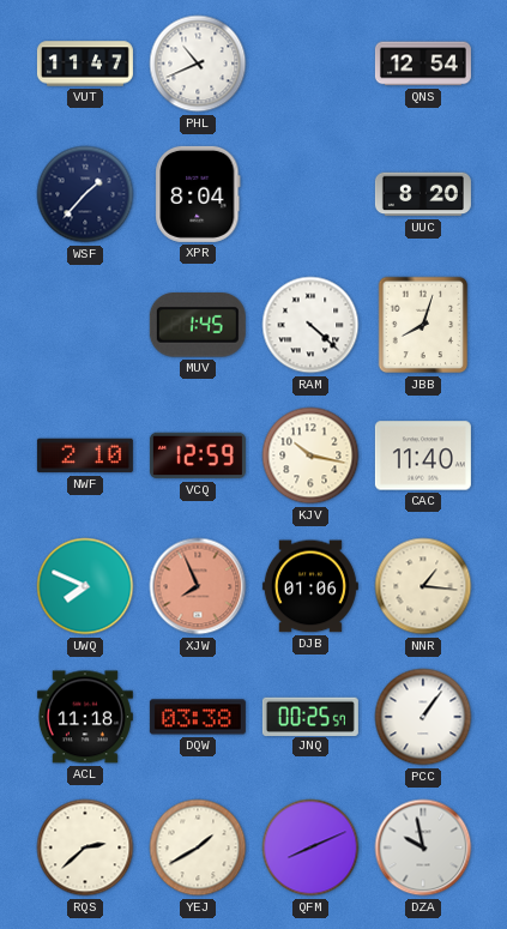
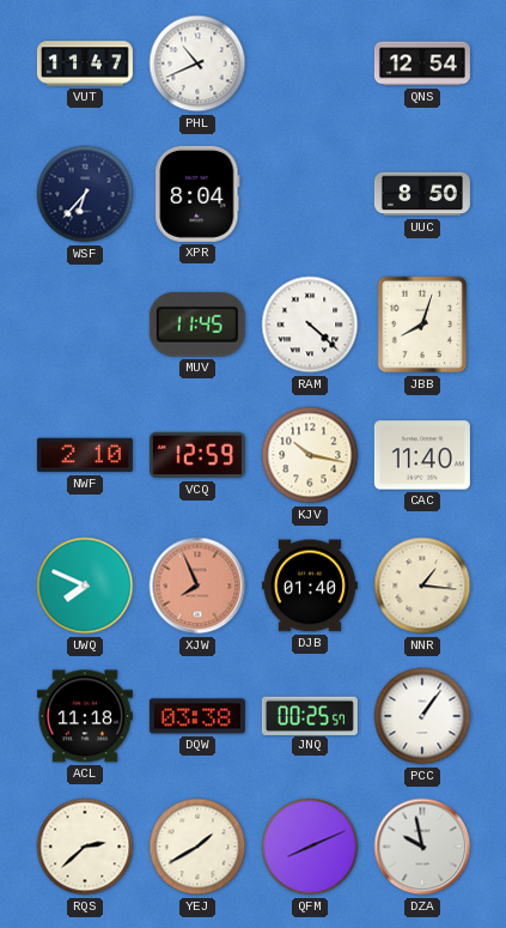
WSF: 1:37 -> 6:37 (85, 194)
UUC: 8:20 -> 8:50 (422, 194)
MUV: 1:45 -> 11:45 (197, 325)
DJB: 01:06 -> 01:40 (310, 586)
